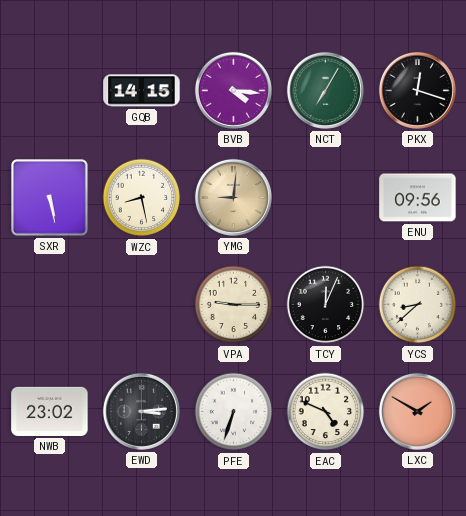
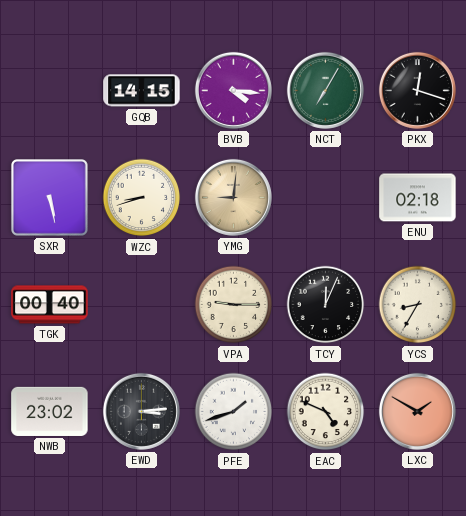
WZC: 8:28 -> 8:42 (142, 198)
ENU: 09:56 -> 02:18 (418, 198)
TGK: none -> 00:40 (50, 305)
YCS: 8:38 -> 8:35 (418, 305)
PFE: 6:33 -> 1:42 (234, 412)
